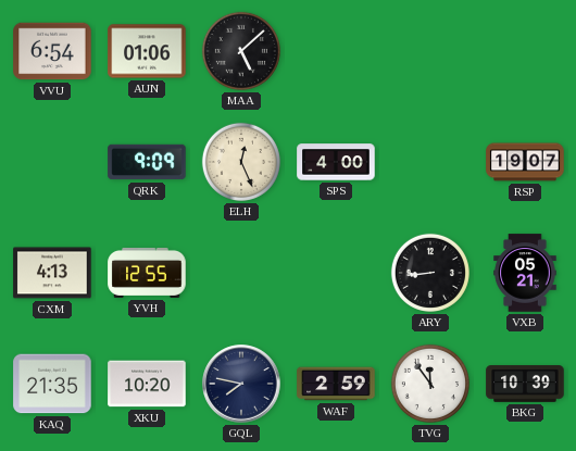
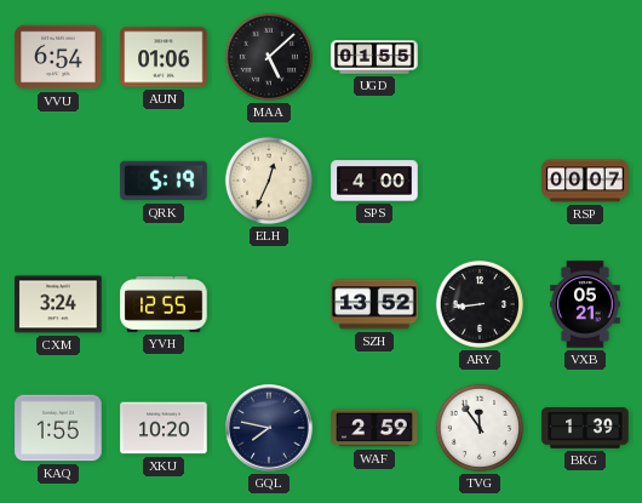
UGD: none -> 01:55 (374, 57)
QRK: 9:09 -> 5:19 (164, 181)
ELH: 12:26 -> 12:34 (269, 181)
RSP: 19:07 -> 00:07 (585, 181)
CXM: 4:13 -> 3:24 (58, 304)
SZH: none -> 13:52 (374, 304)
KAQ: 21:35 -> 1:55 (58, 428)
BKG: 10:39 -> 1:39 (585, 428)
